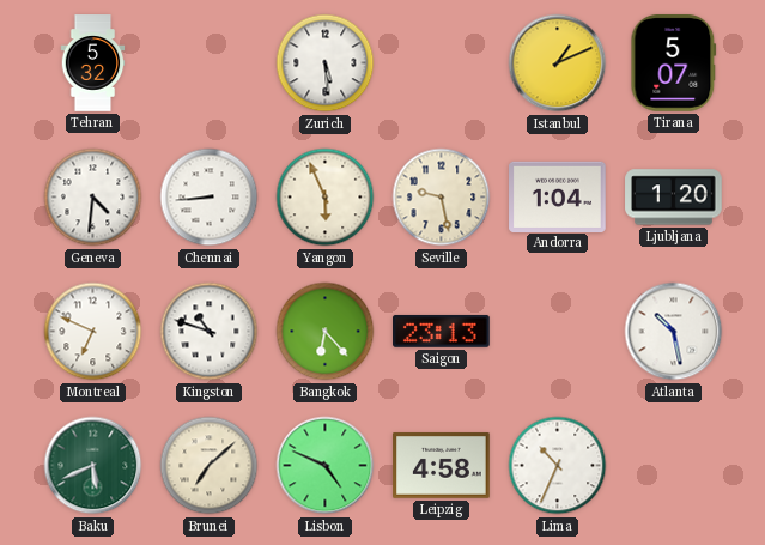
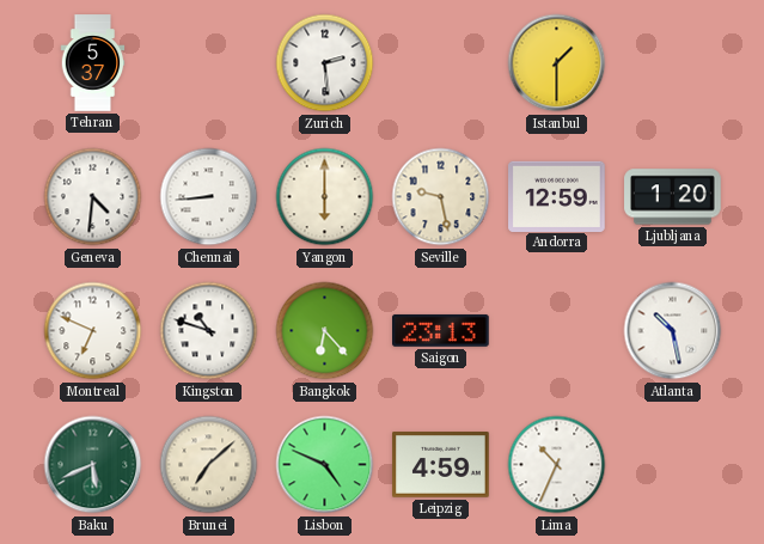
Tehran: 5:32 -> 5:37 (93, 63)
Zurich: 5:29 -> 2:29 (325, 63)
Istanbul: 1:11 -> 1:30 (557, 63)
Tirana: 5:07 -> none (674, 63)
Yangon: 5:56 -> 6:00 (325, 197)
Andorra: 1:04 -> 12:59 (557, 196)
Leipzig: 4:58 -> 4:59 (441, 465)
